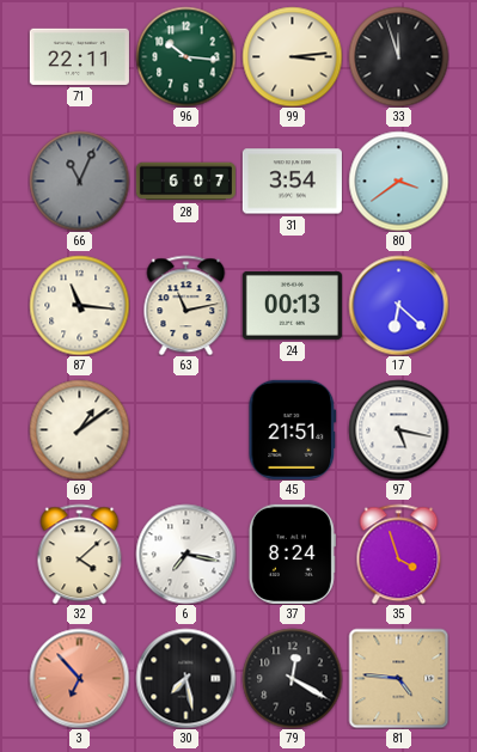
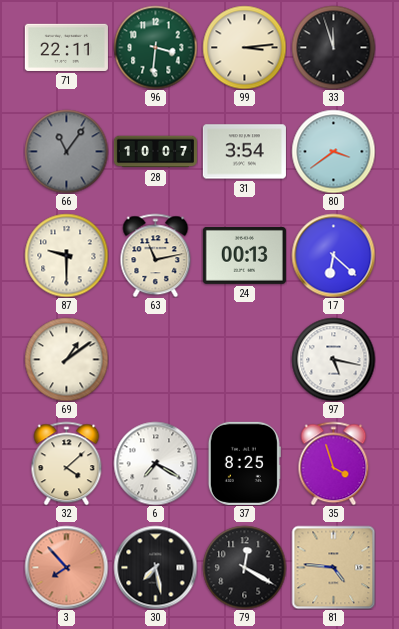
96: 10:16 -> 3:31 (155, 47)
66: 11:04 -> 11:06 (66, 151)
28: 6:07 -> 10:07 (155, 152)
87: 11:16 -> 9:30 (66, 255)
45: 21:51 -> none (293, 429)
6: 7:17 -> 7:20 (155, 463)
37: 8:24 -> 8:25 (244, 463)
3: 6:53 -> 7:53 (66, 567)
